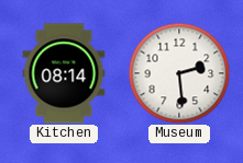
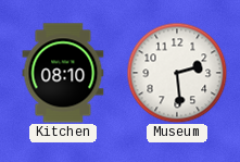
Kitchen: 08:14 -> 08:10 (63, 73)
